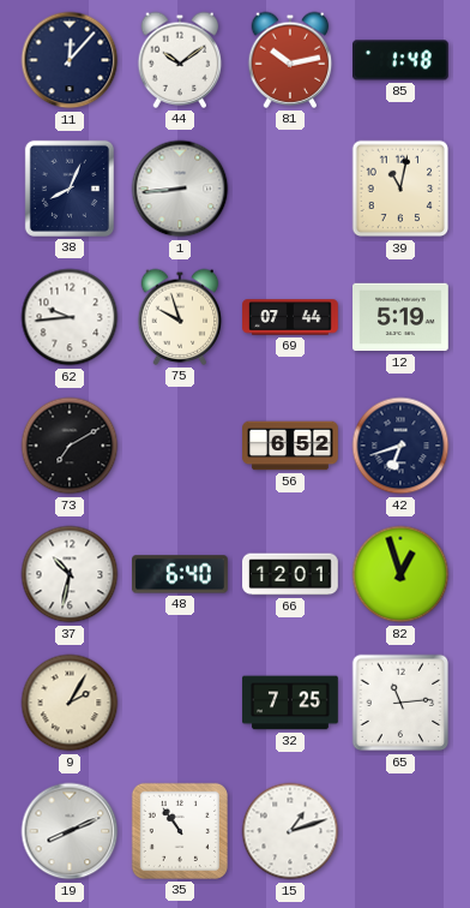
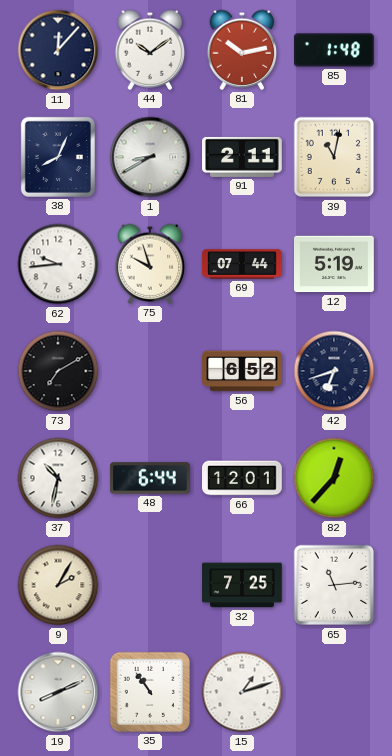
1: 8:44 -> 8:40 (150, 157)
91: none -> 2:11 (242, 157)
48: 6:40 -> 6:44 (151, 478)
82: 12:57 -> 12:37 (334, 478)
